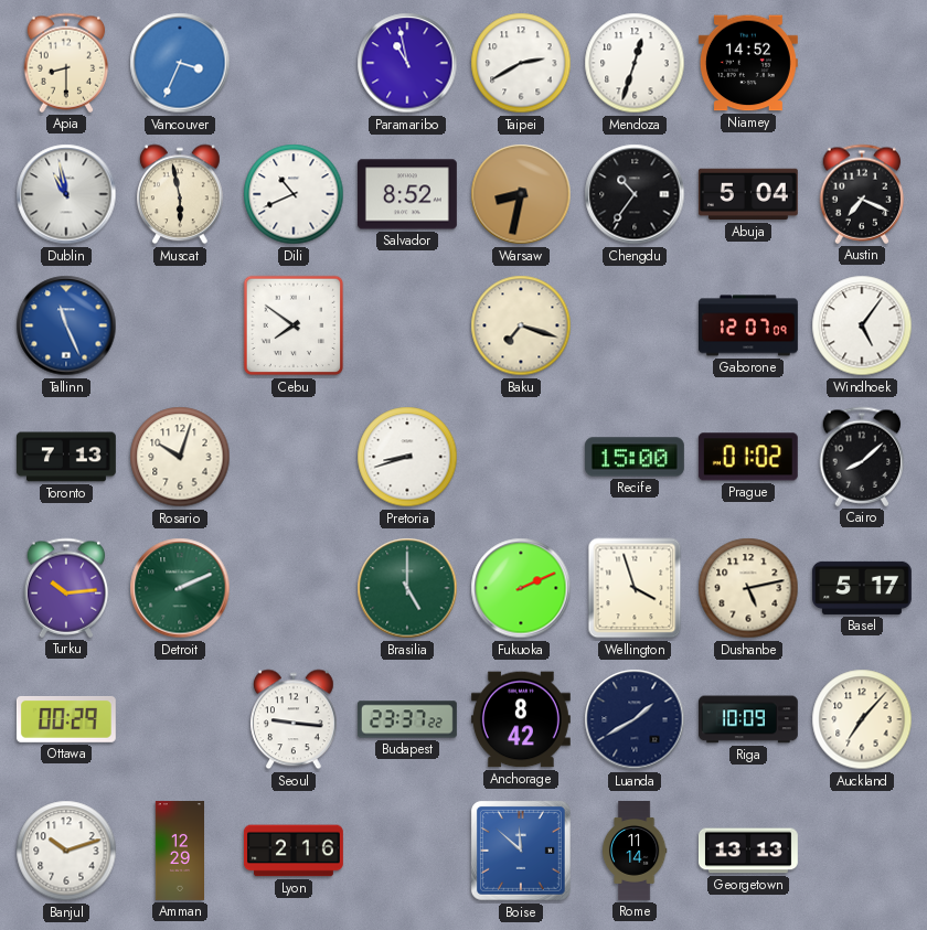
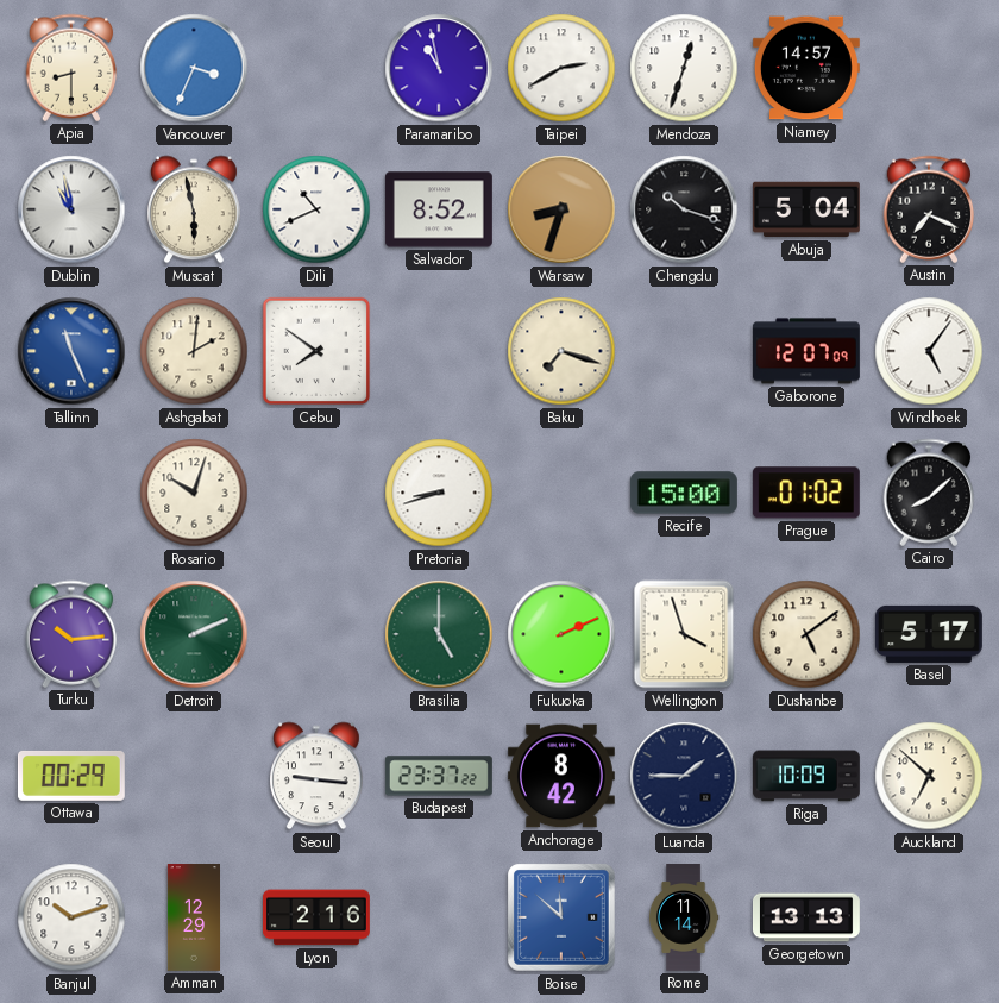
Niamey: 14:52 -> 14:57 (806, 68)
Warsaw: 8:32 -> 8:33 (561, 209)
Chengdu: 10:36 -> 10:18 (684, 209)
Ashgabat: none -> 2:01 (194, 351)
Toronto: 7:13 -> none (66, 457)
Dushanbe: 5:13 -> 5:09 (806, 634)
Luanda: 1:40 -> 1:45 (684, 776)
Auckland: 7:07 -> 6:52 (929, 776)
